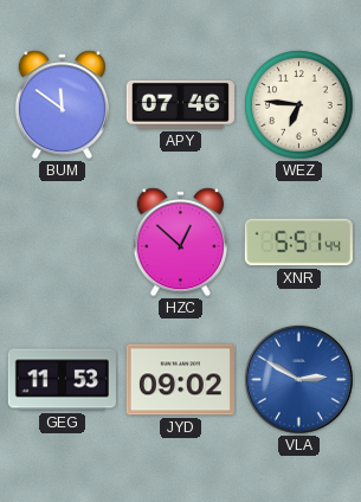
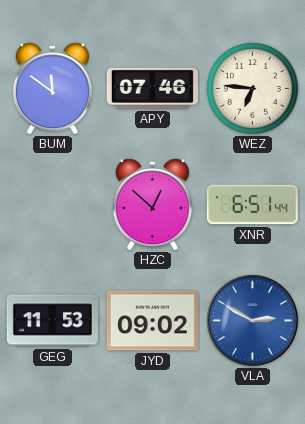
XNR: 5:51 -> 6:51 (252, 205)
